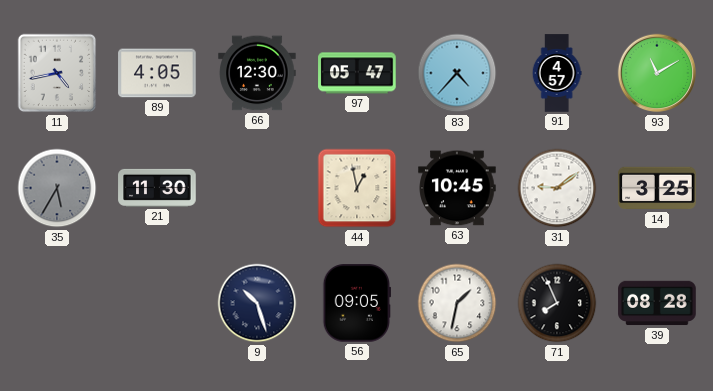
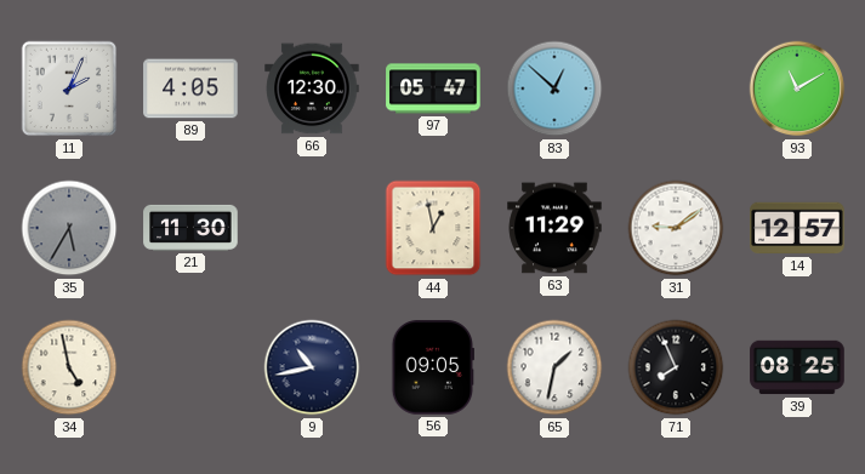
11: 4:43 -> 2:04 (69, 88)
83: 4:37 -> 12:52 (554, 88)
91: 4:57 -> none (557, 73)
63: 10:45 -> 11:29 (554, 228)
14: 3:25 -> 12:57 (797, 228)
34: none -> 4:58 (69, 367)
9: 10:27 -> 10:43 (312, 367)
39: 08:28 -> 08:25 (797, 367)
